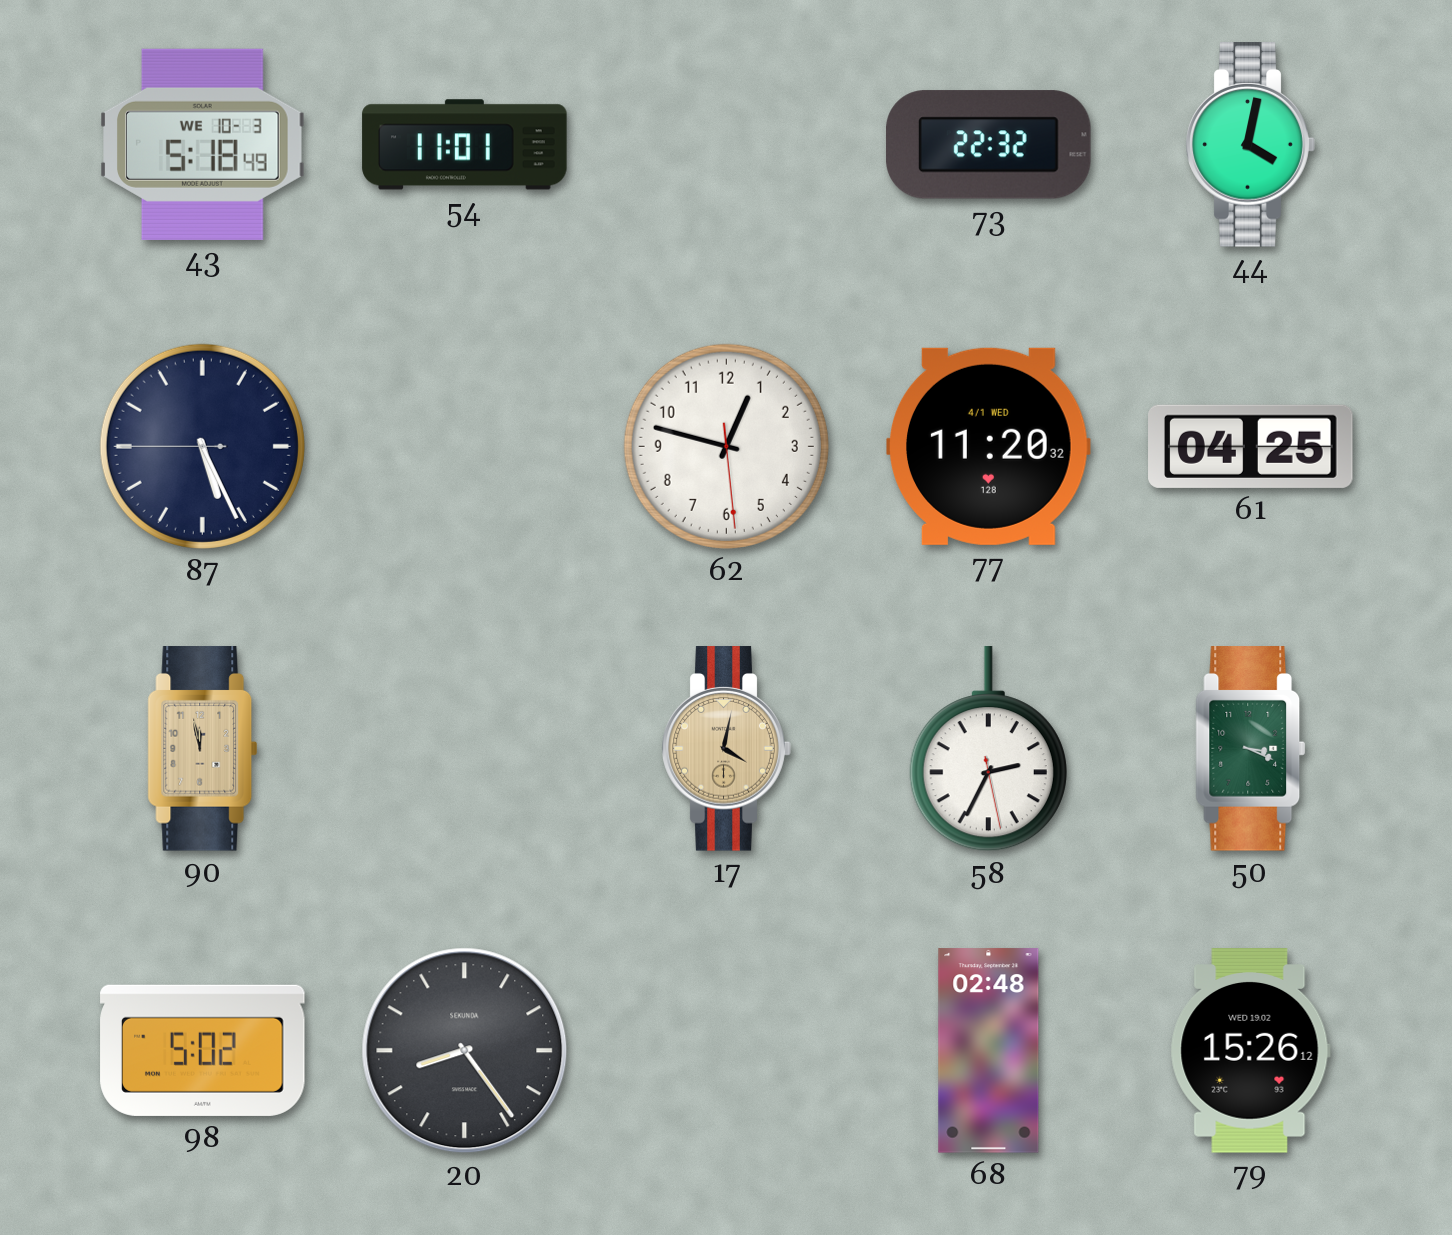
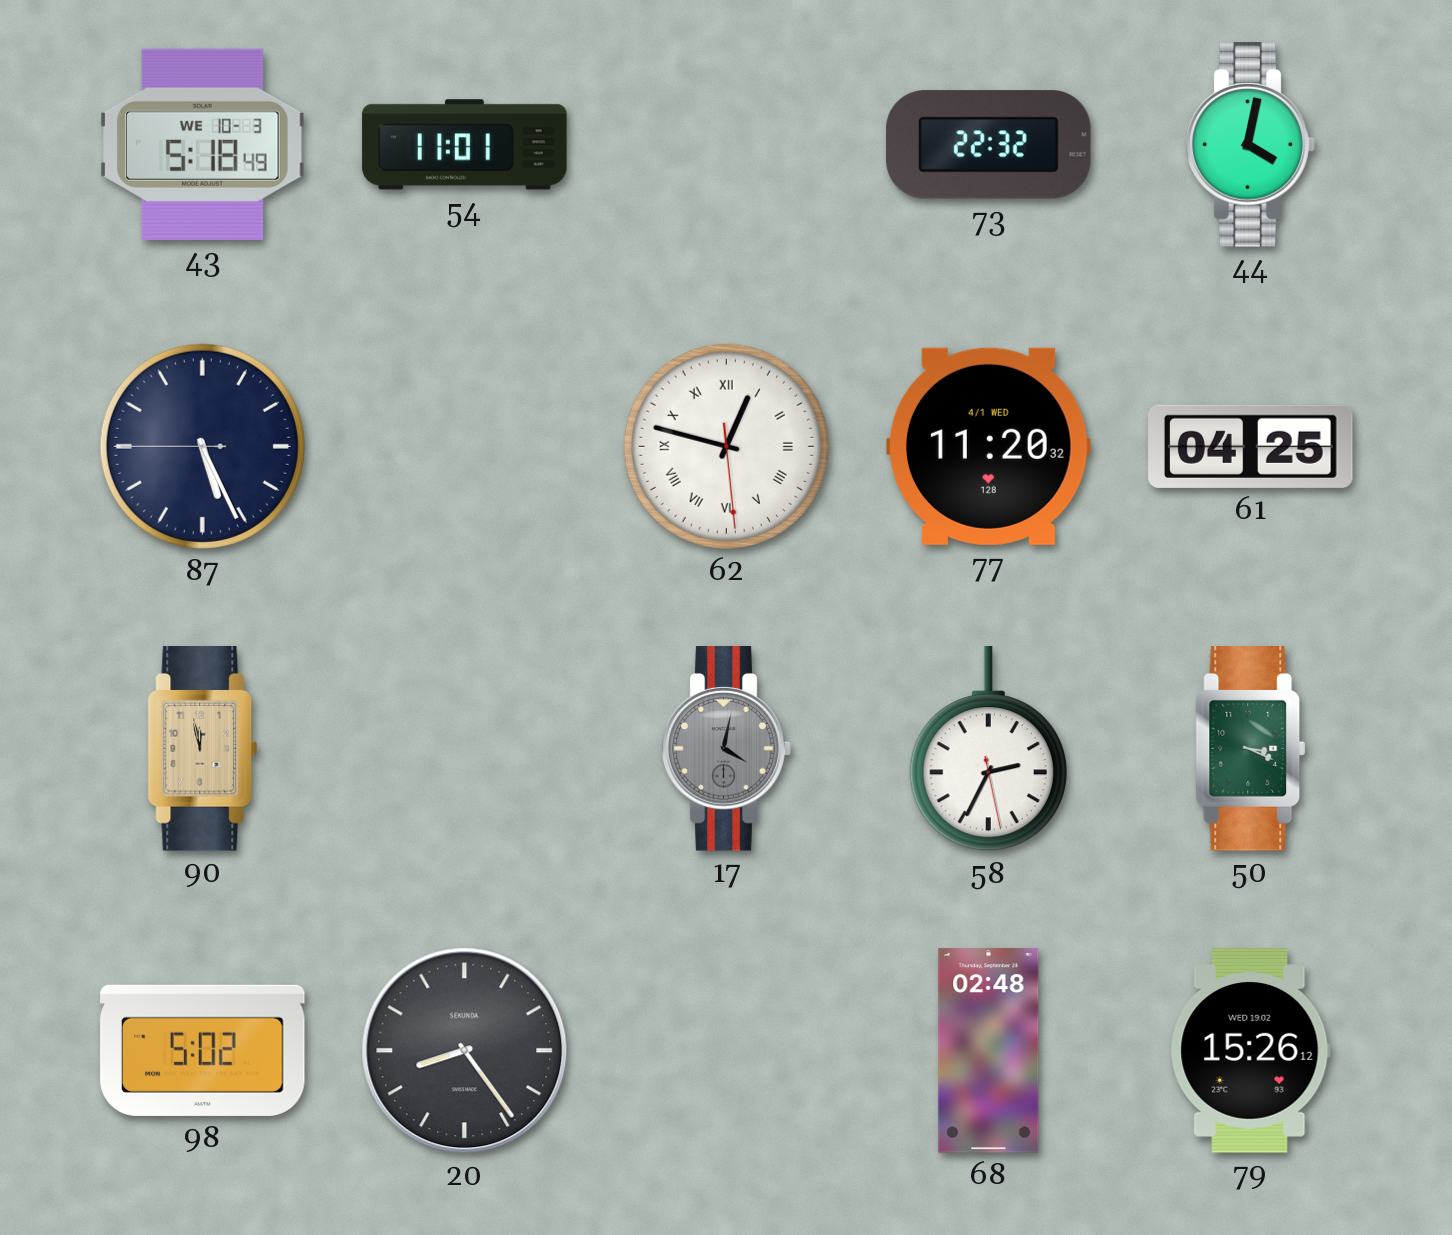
62 numerals: Arabic -> Roman (726, 446)
17 dial: champagne -> grey (726, 749)
